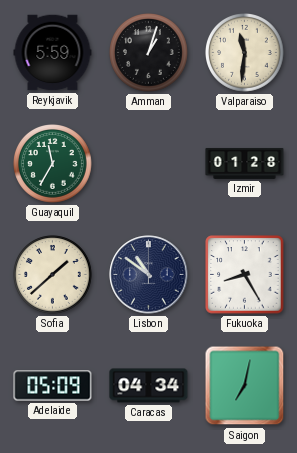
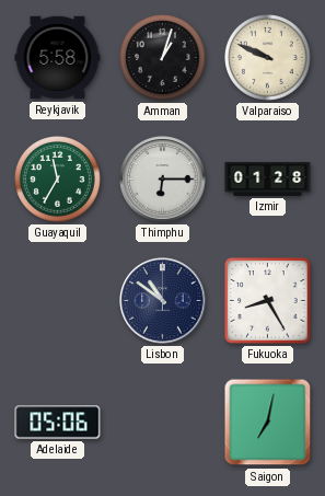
Reykjavik: 5:59 -> 5:58 (58, 58)
Valparaiso: 11:31 -> 9:49 (268, 58)
Thimphu: none -> 6:15 (163, 180)
Sofia: 1:38 -> none (53, 275)
Adelaide: 05:09 -> 05:06 (58, 423)
Caracas: 04:34 -> none (149, 386)
